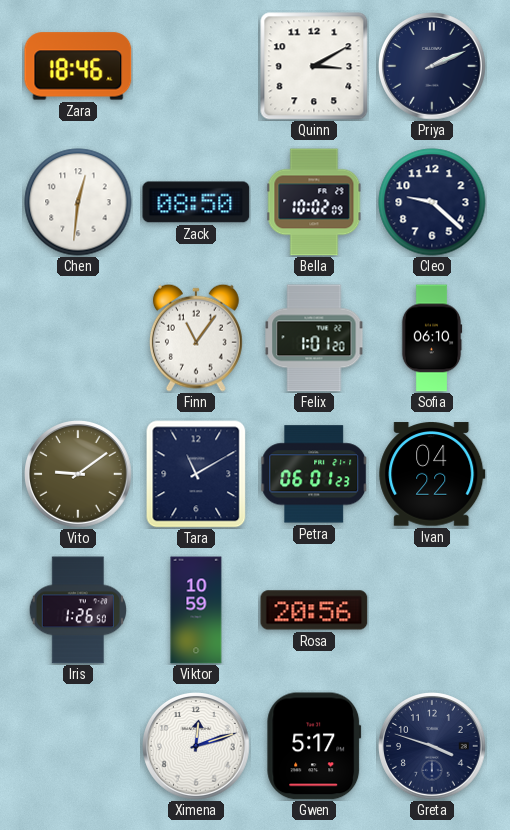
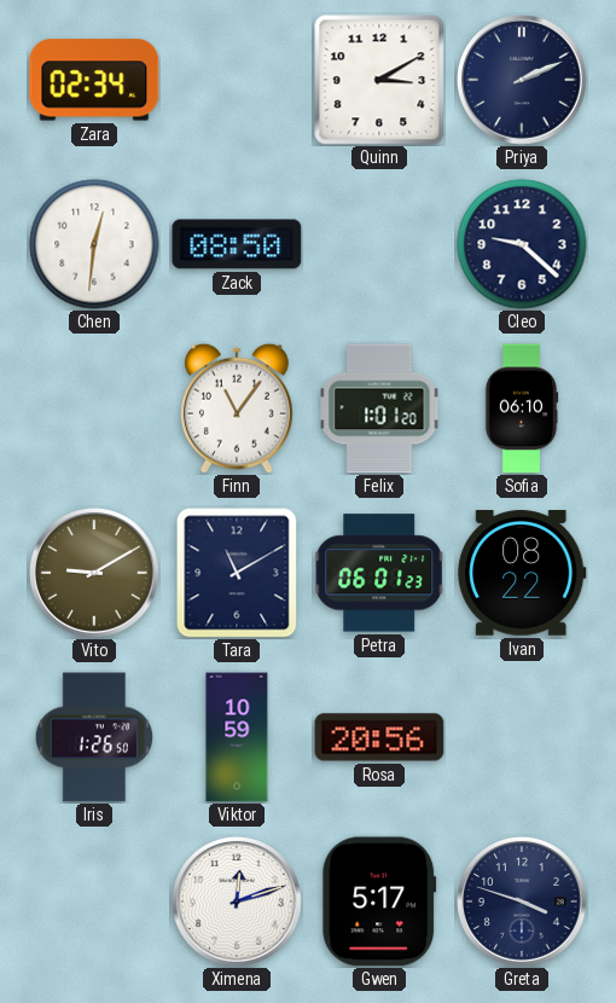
Zara: 18:46 -> 02:34 (94, 80)
Bella: 10:02 -> none (314, 202)
Vito: 9:09 -> 9:10 (95, 574)
Ivan: 04:22 -> 08:22 (522, 573)
